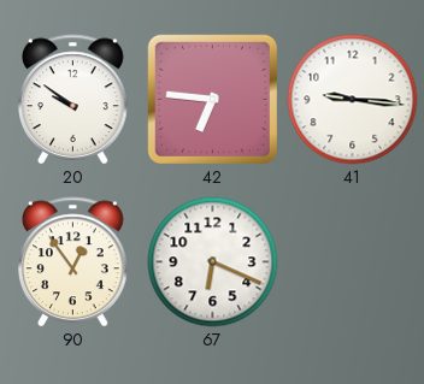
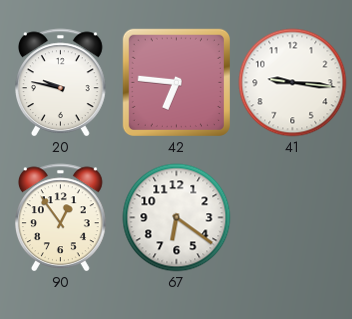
20: 9:51 -> 9:47 (61, 83)
67: 6:19 -> 6:21 (177, 218)
